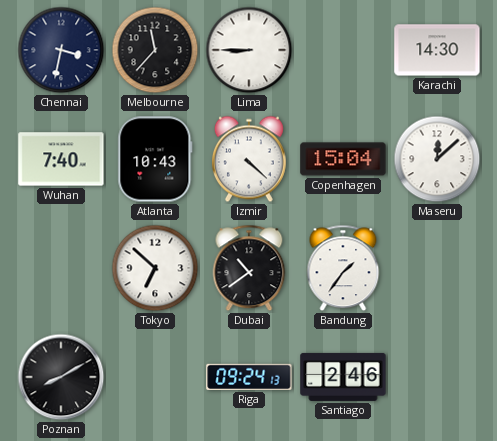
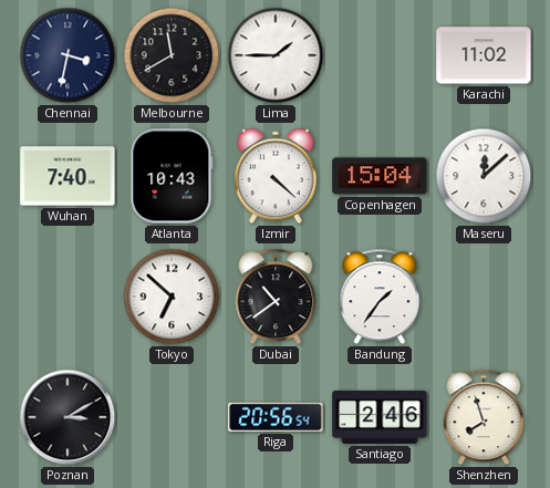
Melbourne: 11:37 -> 11:40 (172, 55)
Lima: 8:45 -> 1:45 (276, 55)
Karachi: 14:30 -> 11:02 (484, 55)
Poznan: 8:10 -> 3:10 (68, 417)
Riga: 09:24 -> 20:56 (276, 417)
Shenzhen: none -> 7:57 (484, 417)
